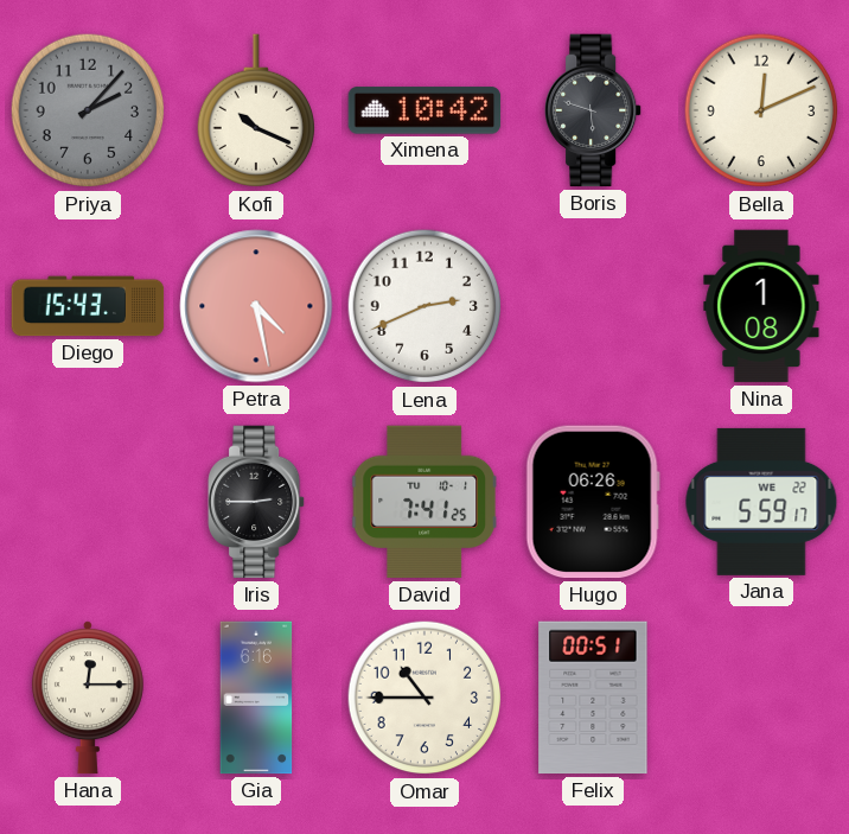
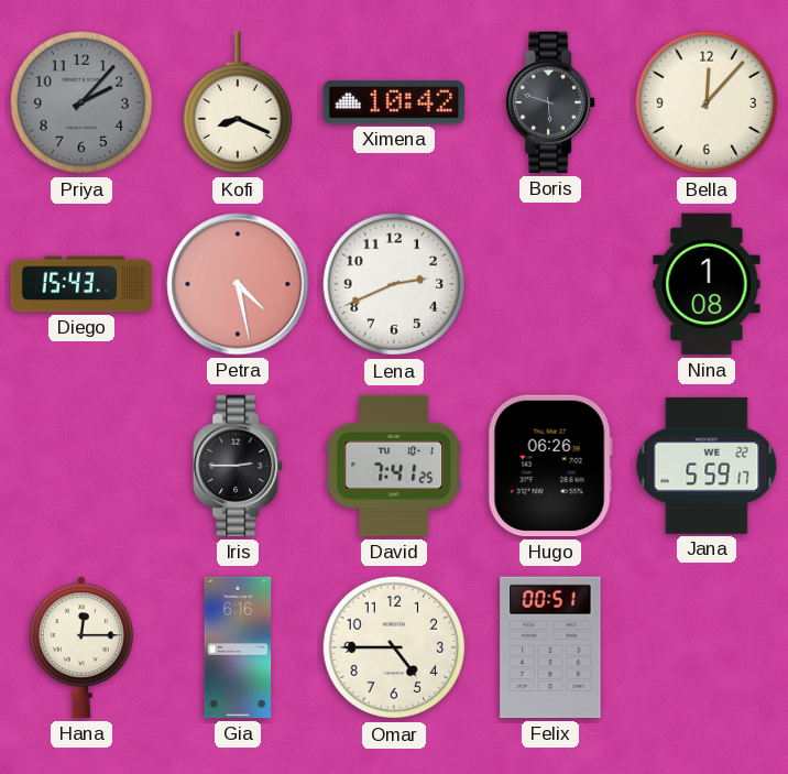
Kofi: 10:19 -> 8:19 (237, 103)
Bella: 12:11 -> 12:07 (707, 102)
Omar: 10:45 -> 4:45 (394, 647)
